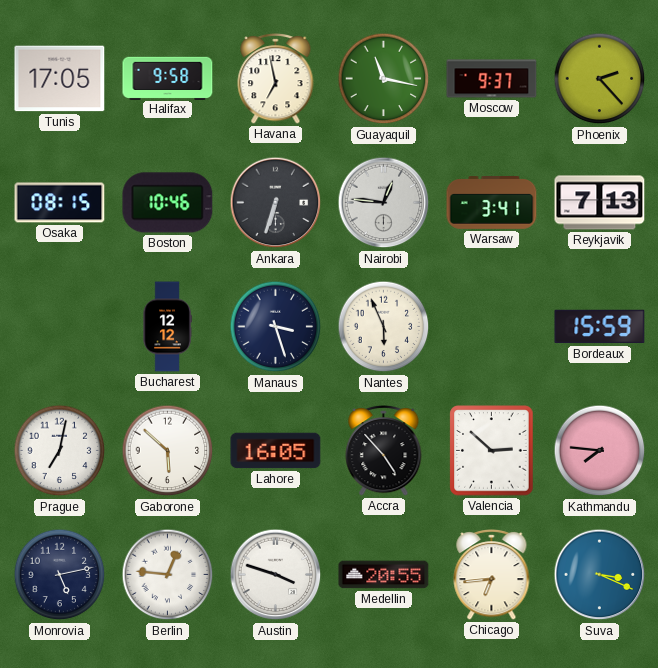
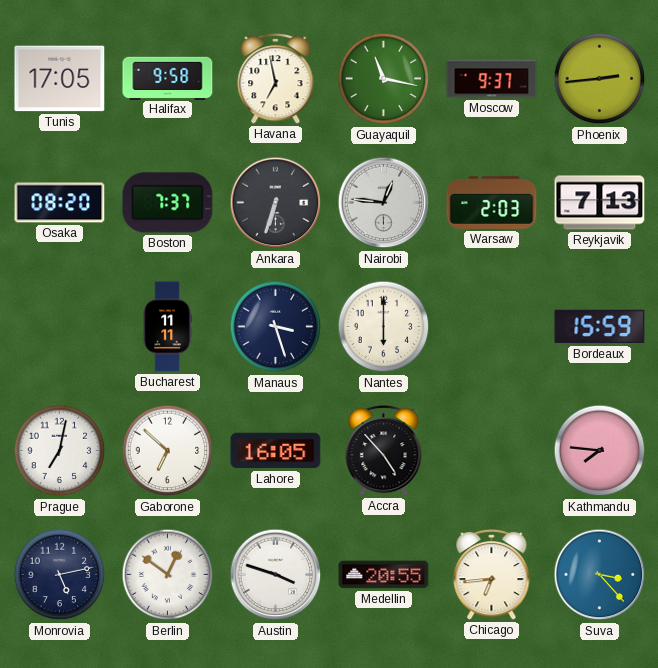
Phoenix: 2:23 -> 2:44 (600, 79)
Osaka: 08:15 -> 08:20 (60, 203)
Boston: 10:46 -> 7:37 (168, 203)
Warsaw: 3:41 -> 2:03 (492, 203)
Bucharest: 12:12 -> 11:11 (167, 327)
Nantes: 5:56 -> 6:00 (384, 327)
Gaborone: 5:52 -> 6:52 (168, 451)
Valencia: 2:52 -> none (492, 451)
Berlin: 12:46 -> 12:51 (168, 575)
Suva: 3:19 -> 3:23 (600, 575)
